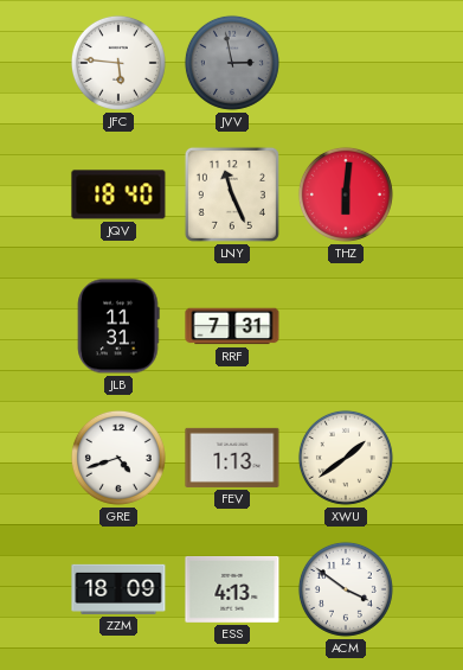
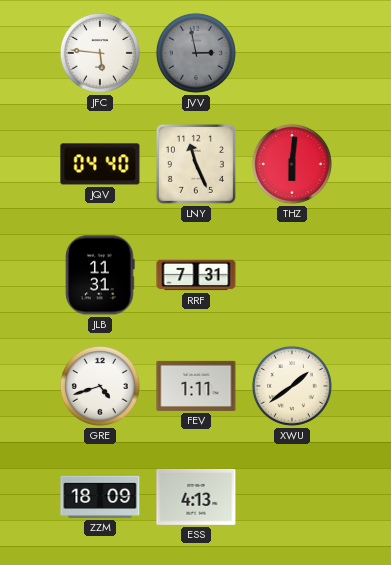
JQV: 18:40 -> 04:40 (100, 164)
FEV: 1:13 -> 1:11 (196, 386)
ACM: 3:51 -> none (346, 589)
